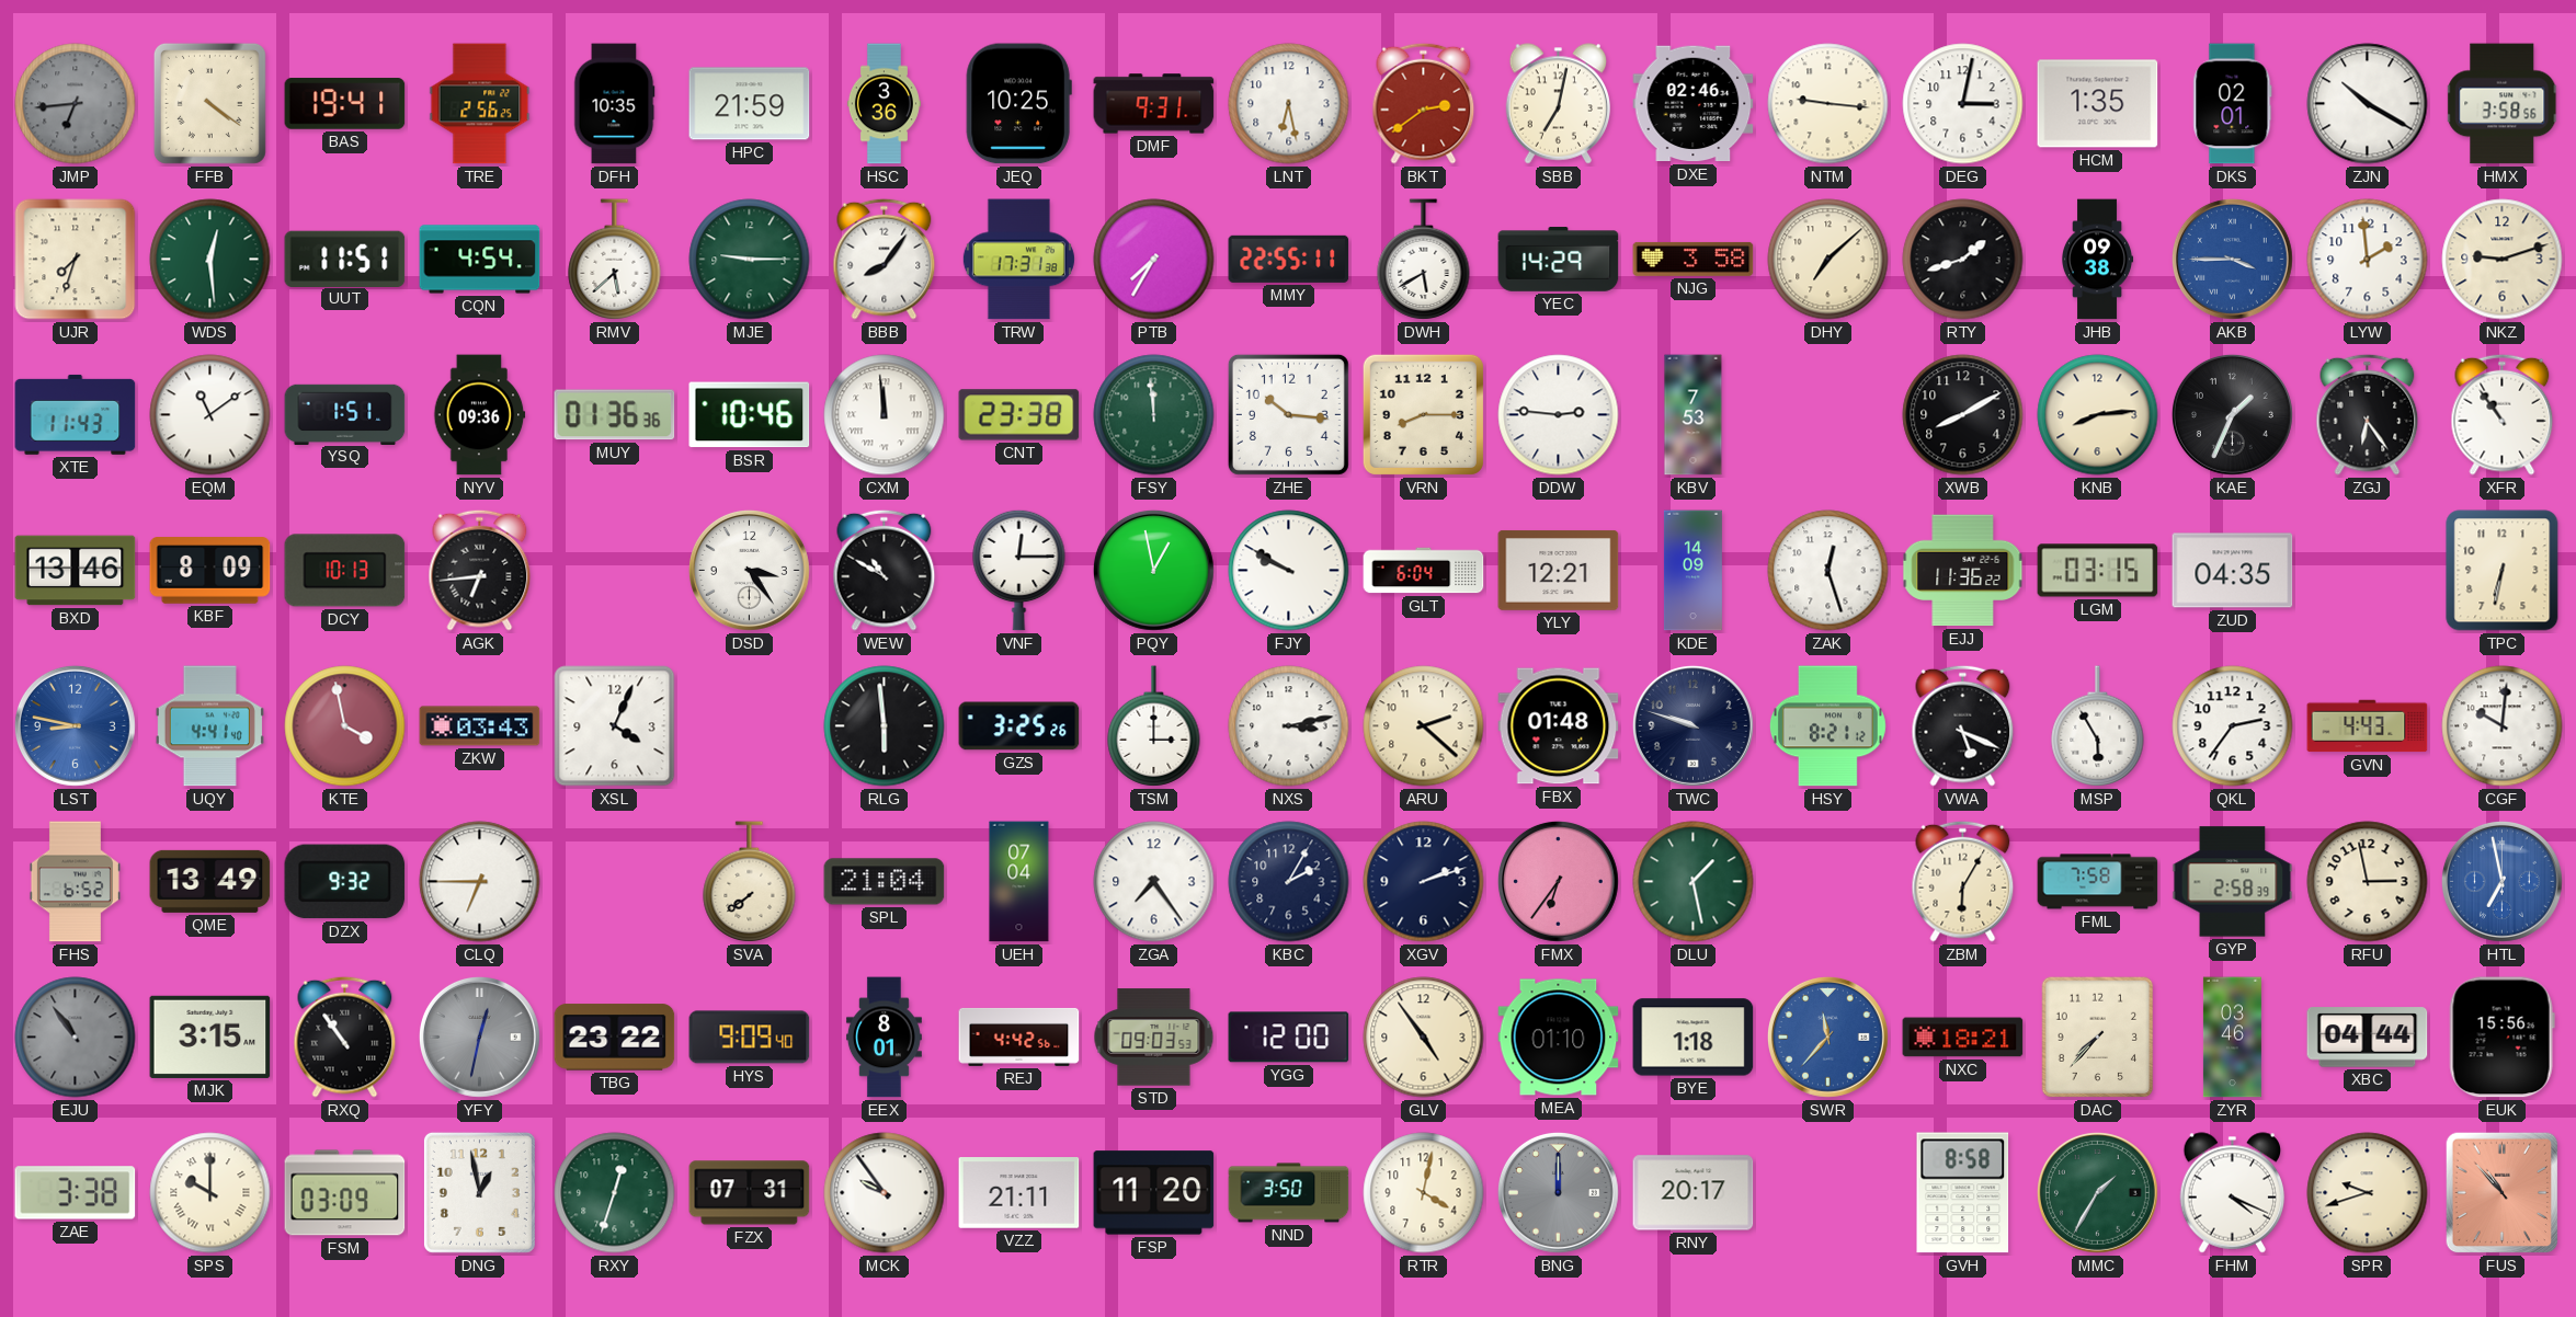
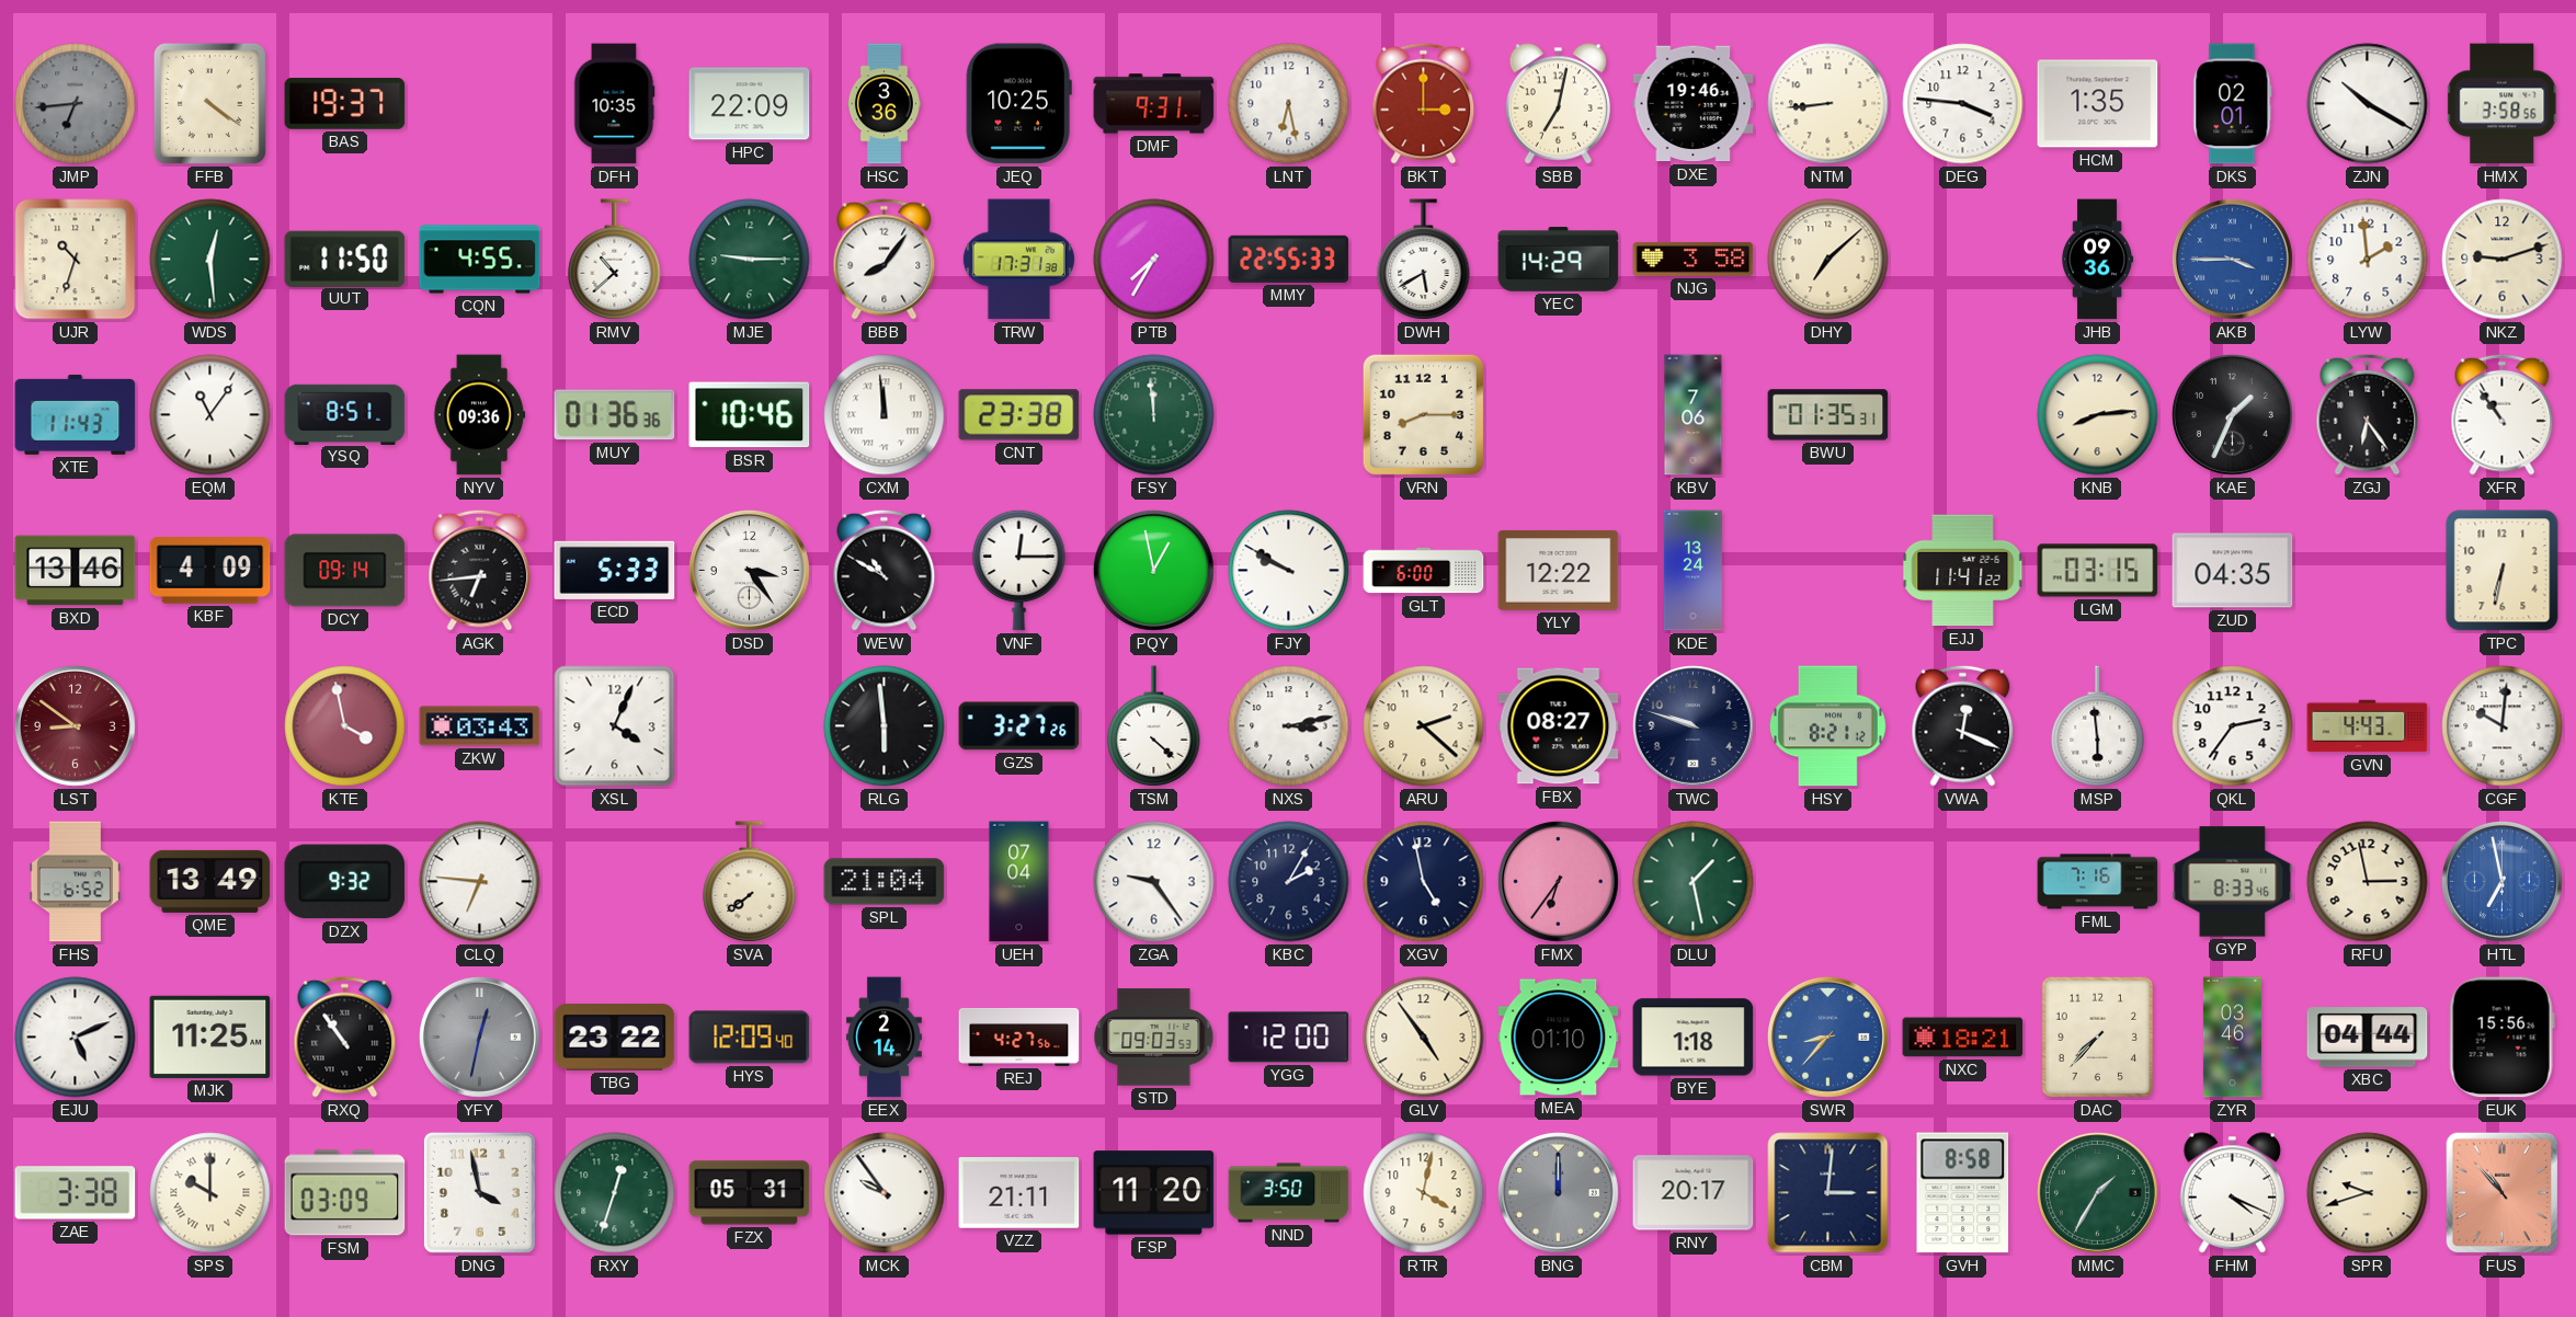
BAS: 19:41 -> 19:37 (345, 104)
TRE: 2:56 -> none (480, 104)
HPC: 21:59 -> 22:09 (750, 104)
BKT: 2:39 -> 3:00 (1424, 103)
DXE: 02:46 -> 19:46 (1694, 104)
NTM: 9:16 -> 8:44 (1828, 104)
DEG: 3:02 -> 3:46 (1963, 104)
UJR: 7:33 -> 10:33 (76, 260)
UUT: 11:51 -> 11:50 (345, 259)
CQN: 4:54 -> 4:55 (480, 260)
RMV: 5:38 -> 10:38 (615, 260)
MMY: 22:55:11 -> 22:55:33 (1289, 259)
RTY: 1:42 -> none (1963, 260)
JHB: 09:38 -> 09:36 (2098, 260)
EQM: 11:09 -> 11:06 (210, 415)
YSQ: 1:51 -> 8:51 (345, 414)
ZHE: 10:16 -> none (1288, 414)
DDW: 2:46 -> none (1559, 415)
KBV: 7:53 -> 7:06 (1694, 415)
BWU: none -> 01:35 (1828, 415)
XWB: 8:10 -> none (1963, 415)
KBF: 8:09 -> 4:09 (210, 571)
DCY: 10:13 -> 09:14 (345, 571)
ECD: none -> 5:33 (615, 570)
GLT: 6:04 -> 6:00 (1424, 571)
YLY: 12:21 -> 12:22 (1559, 571)
KDE: 14:09 -> 13:24 (1692, 571)
ZAK: 12:27 -> none (1828, 571)
EJJ: 11:36 -> 11:41 (1963, 571)
LST: 8:47 -> 8:51 (75, 725)
LST dial: blue -> burgundy (75, 725)
UQY: 4:41 -> none (209, 726)
GZS: 3:25 -> 3:27 (1019, 726)
TSM: 3:00 -> 4:22 (1154, 726)
FBX: 01:48 -> 08:27 (1559, 726)
VWA: 5:19 -> 12:19 (1963, 725)
MSP: 5:55 -> 5:59 (2098, 726)
CLQ: 6:45 -> 6:46 (480, 882)
ZGA: 7:24 -> 9:24 (1154, 882)
XGV: 2:12 -> 4:58 (1424, 882)
ZBM: 6:05 -> none (1963, 881)
FML: 7:58 -> 7:16 (2098, 882)
GYP: 2:58 -> 8:33 (2233, 882)
EJU: 10:54 -> 5:11 (76, 1038)
EJU dial: grey -> white (76, 1038)
MJK: 3:15 -> 11:25 (210, 1037)
HYS: 9:09 -> 12:09 (750, 1038)
EEX: 8:01 -> 2:14 (884, 1038)
REJ: 4:42 -> 4:27 (1019, 1037)
SWR: 11:37 -> 8:37 (1827, 1037)
DNG: 12:58 -> 3:58 (479, 1192)
FZX: 07:31 -> 05:31 (750, 1193)
CBM: none -> 3:01 (1828, 1193)
